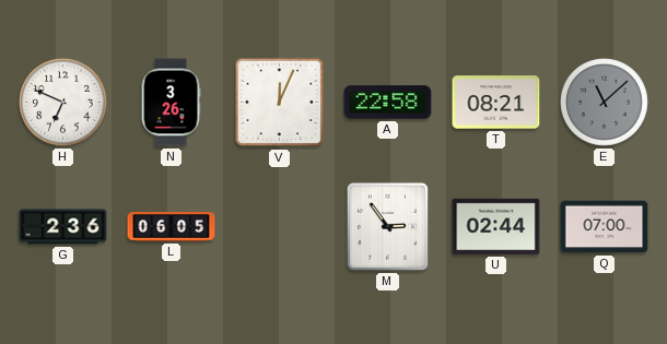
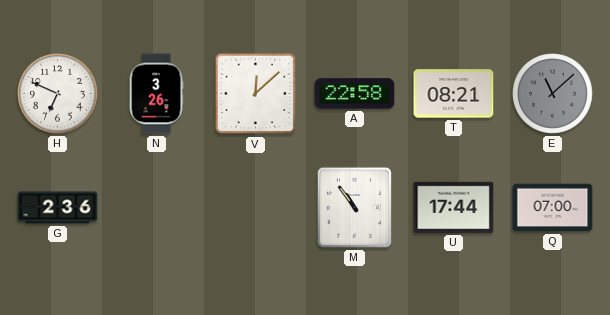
V: 12:04 -> 12:08 (256, 94)
L: 06:05 -> none (172, 227)
M: 2:54 -> 10:54 (354, 207)
U: 02:44 -> 17:44 (454, 207)
